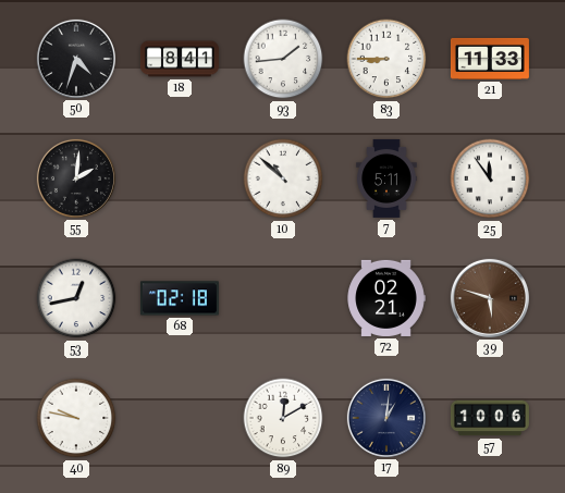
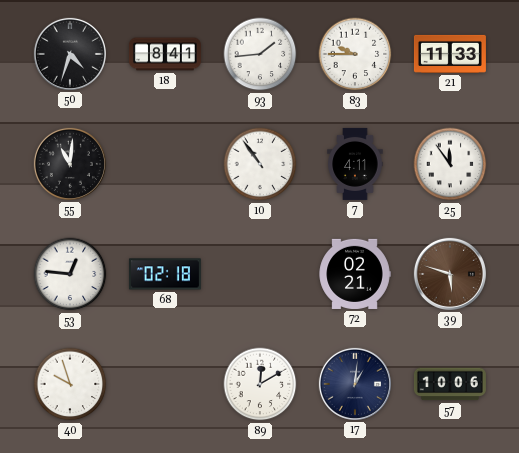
83: 8:45 -> 9:45 (355, 54)
55: 2:01 -> 11:01 (70, 164)
10: 10:52 -> 10:54 (260, 164)
7: 5:11 -> 4:11 (355, 164)
53: 12:43 -> 12:46 (70, 274)
40: 9:47 -> 9:57 (70, 384)
